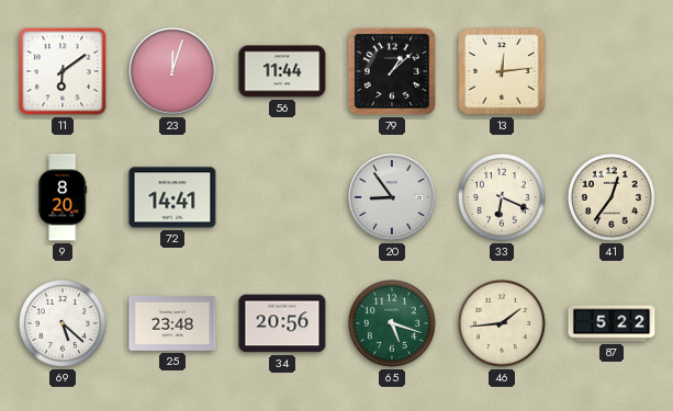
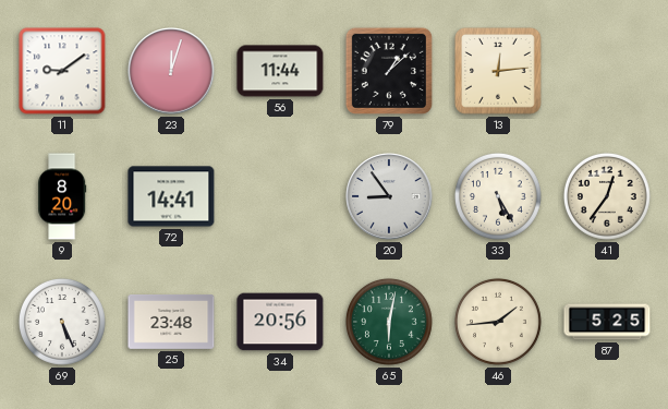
11: 6:09 -> 9:09 (62, 71)
33: 6:19 -> 5:25 (498, 196)
69: 5:22 -> 5:26 (62, 322)
65: 5:18 -> 6:02 (389, 322)
87: 5:22 -> 5:25 (607, 322)
